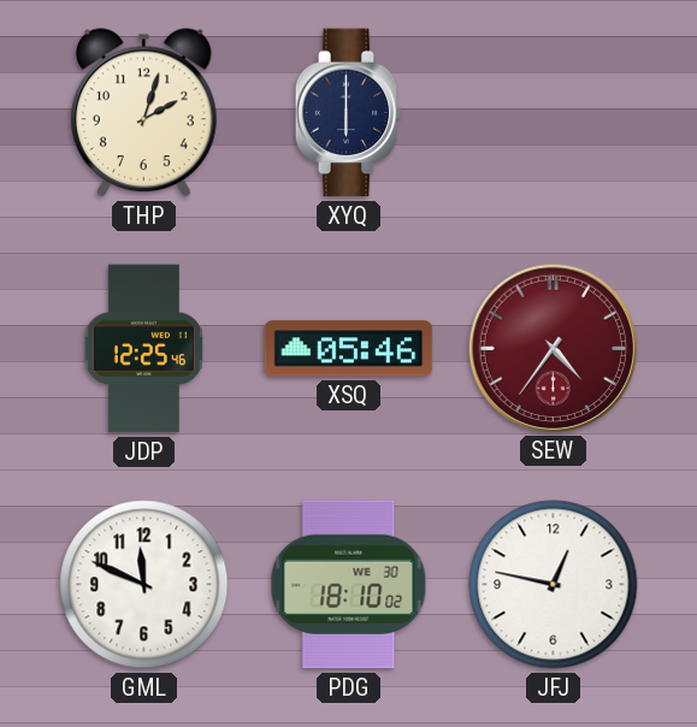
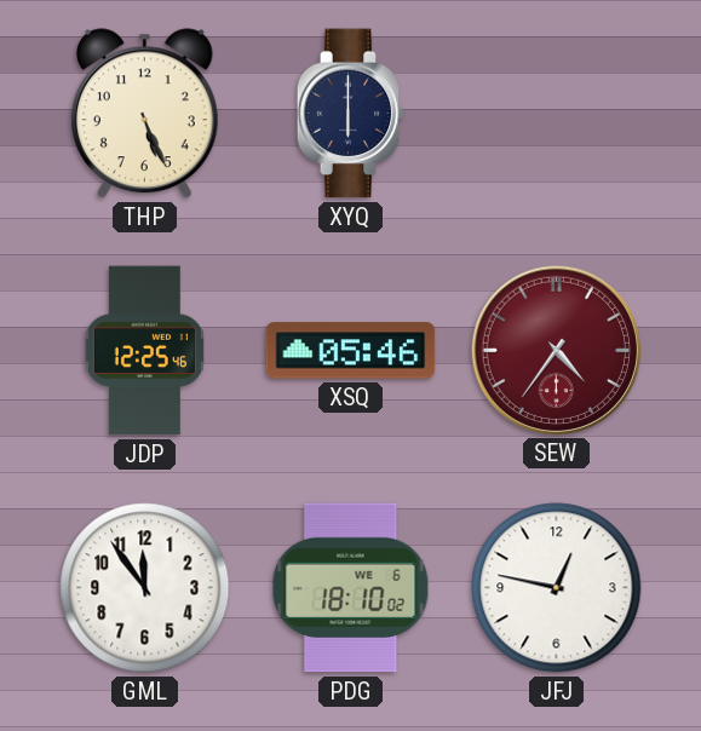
THP: 2:03 -> 5:26 (144, 114)
GML: 11:49 -> 11:54 (145, 588)
PDG date: WE 30 -> WE 6 (351, 588)
